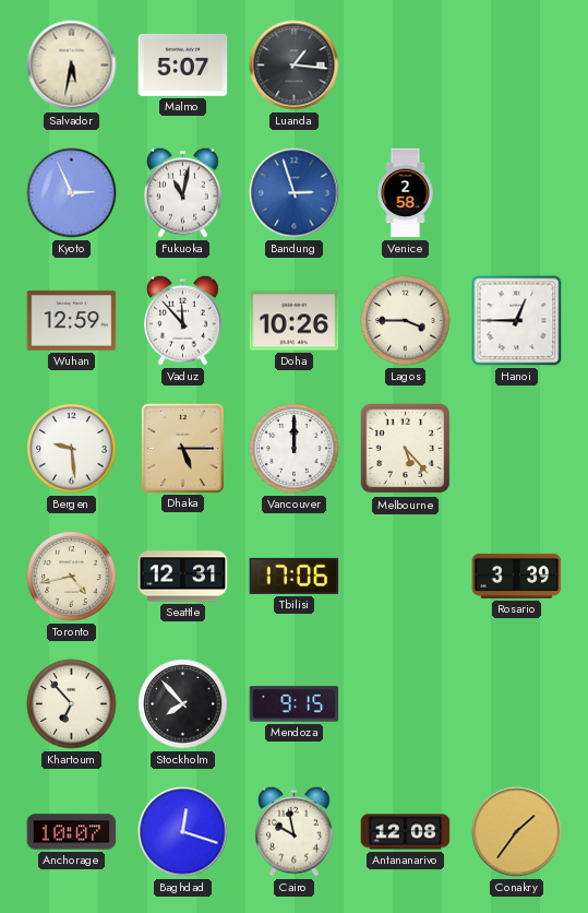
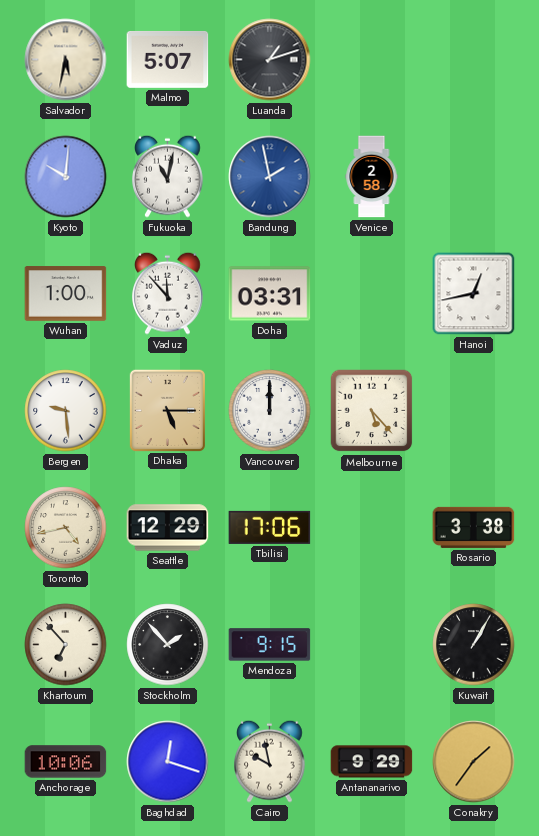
Luanda: 1:16 -> 1:12 (270, 60)
Kyoto: 2:56 -> 10:01 (66, 177)
Bandung: 2:57 -> 1:58 (270, 177)
Wuhan: 12:59 -> 1:00 (66, 294)
Doha: 10:26 -> 03:31 (270, 294)
Lagos: 3:45 -> none (406, 321)
Hanoi: 12:45 -> 12:43 (474, 294)
Seattle: 12:31 -> 12:29 (168, 528)
Rosario: 3:39 -> 3:38 (474, 527)
Stockholm: 7:53 -> 1:53 (168, 645)
Kuwait: none -> 1:05 (474, 645)
Anchorage: 10:07 -> 10:06 (66, 762)
Antananarivo: 12:08 -> 9:29 (372, 762)
